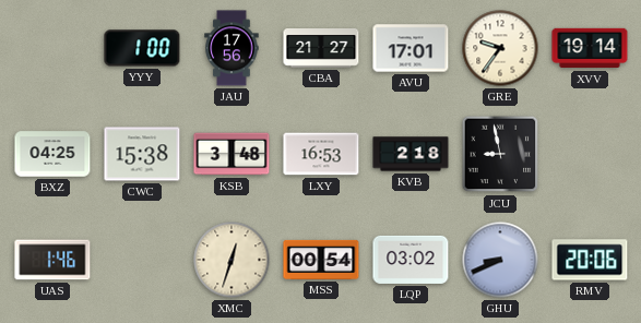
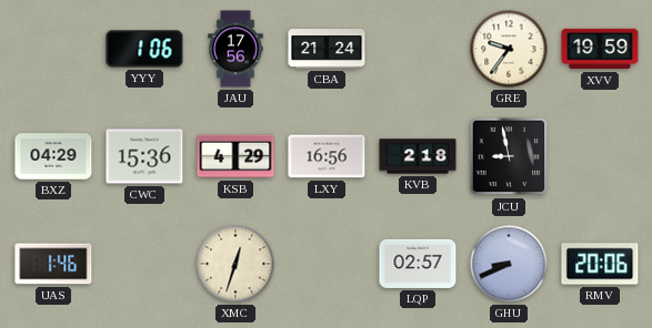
YYY: 1:00 -> 1:06 (144, 49)
CBA: 21:27 -> 21:24 (327, 50)
AVU: 17:01 -> none (411, 48)
XVV: 19:14 -> 19:59 (600, 49)
BXZ: 04:25 -> 04:29 (53, 156)
CWC: 15:38 -> 15:36 (144, 156)
KSB: 3:48 -> 4:29 (235, 156)
LXY: 16:53 -> 16:56 (327, 156)
MSS: 00:54 -> none (321, 260)
LQP: 03:02 -> 02:57 (418, 264)
